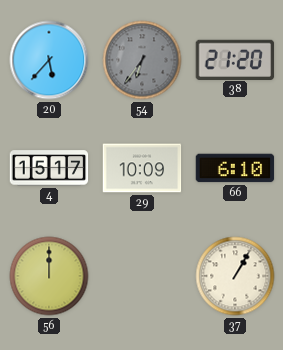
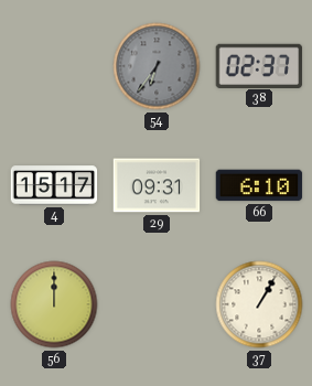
20: 5:37 -> none (49, 60)
38: 21:20 -> 02:37 (259, 65)
29: 10:09 -> 09:31 (157, 185)
